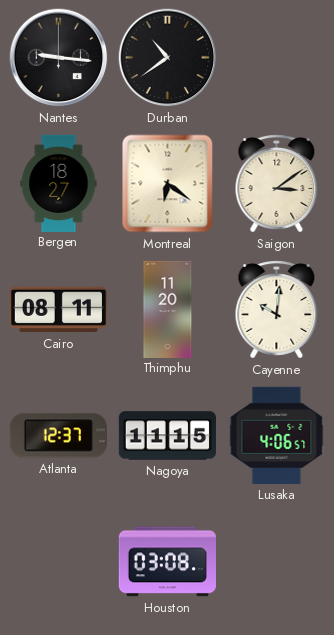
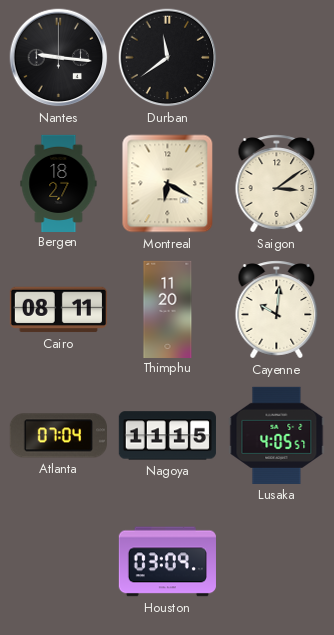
Durban: 10:39 -> 11:39 (168, 58)
Montreal: 6:21 -> 6:20 (168, 184)
Atlanta: 12:37 -> 07:04 (58, 436)
Lusaka: 4:06 -> 4:05 (277, 435)
Houston: 03:08 -> 03:09 (167, 562)
